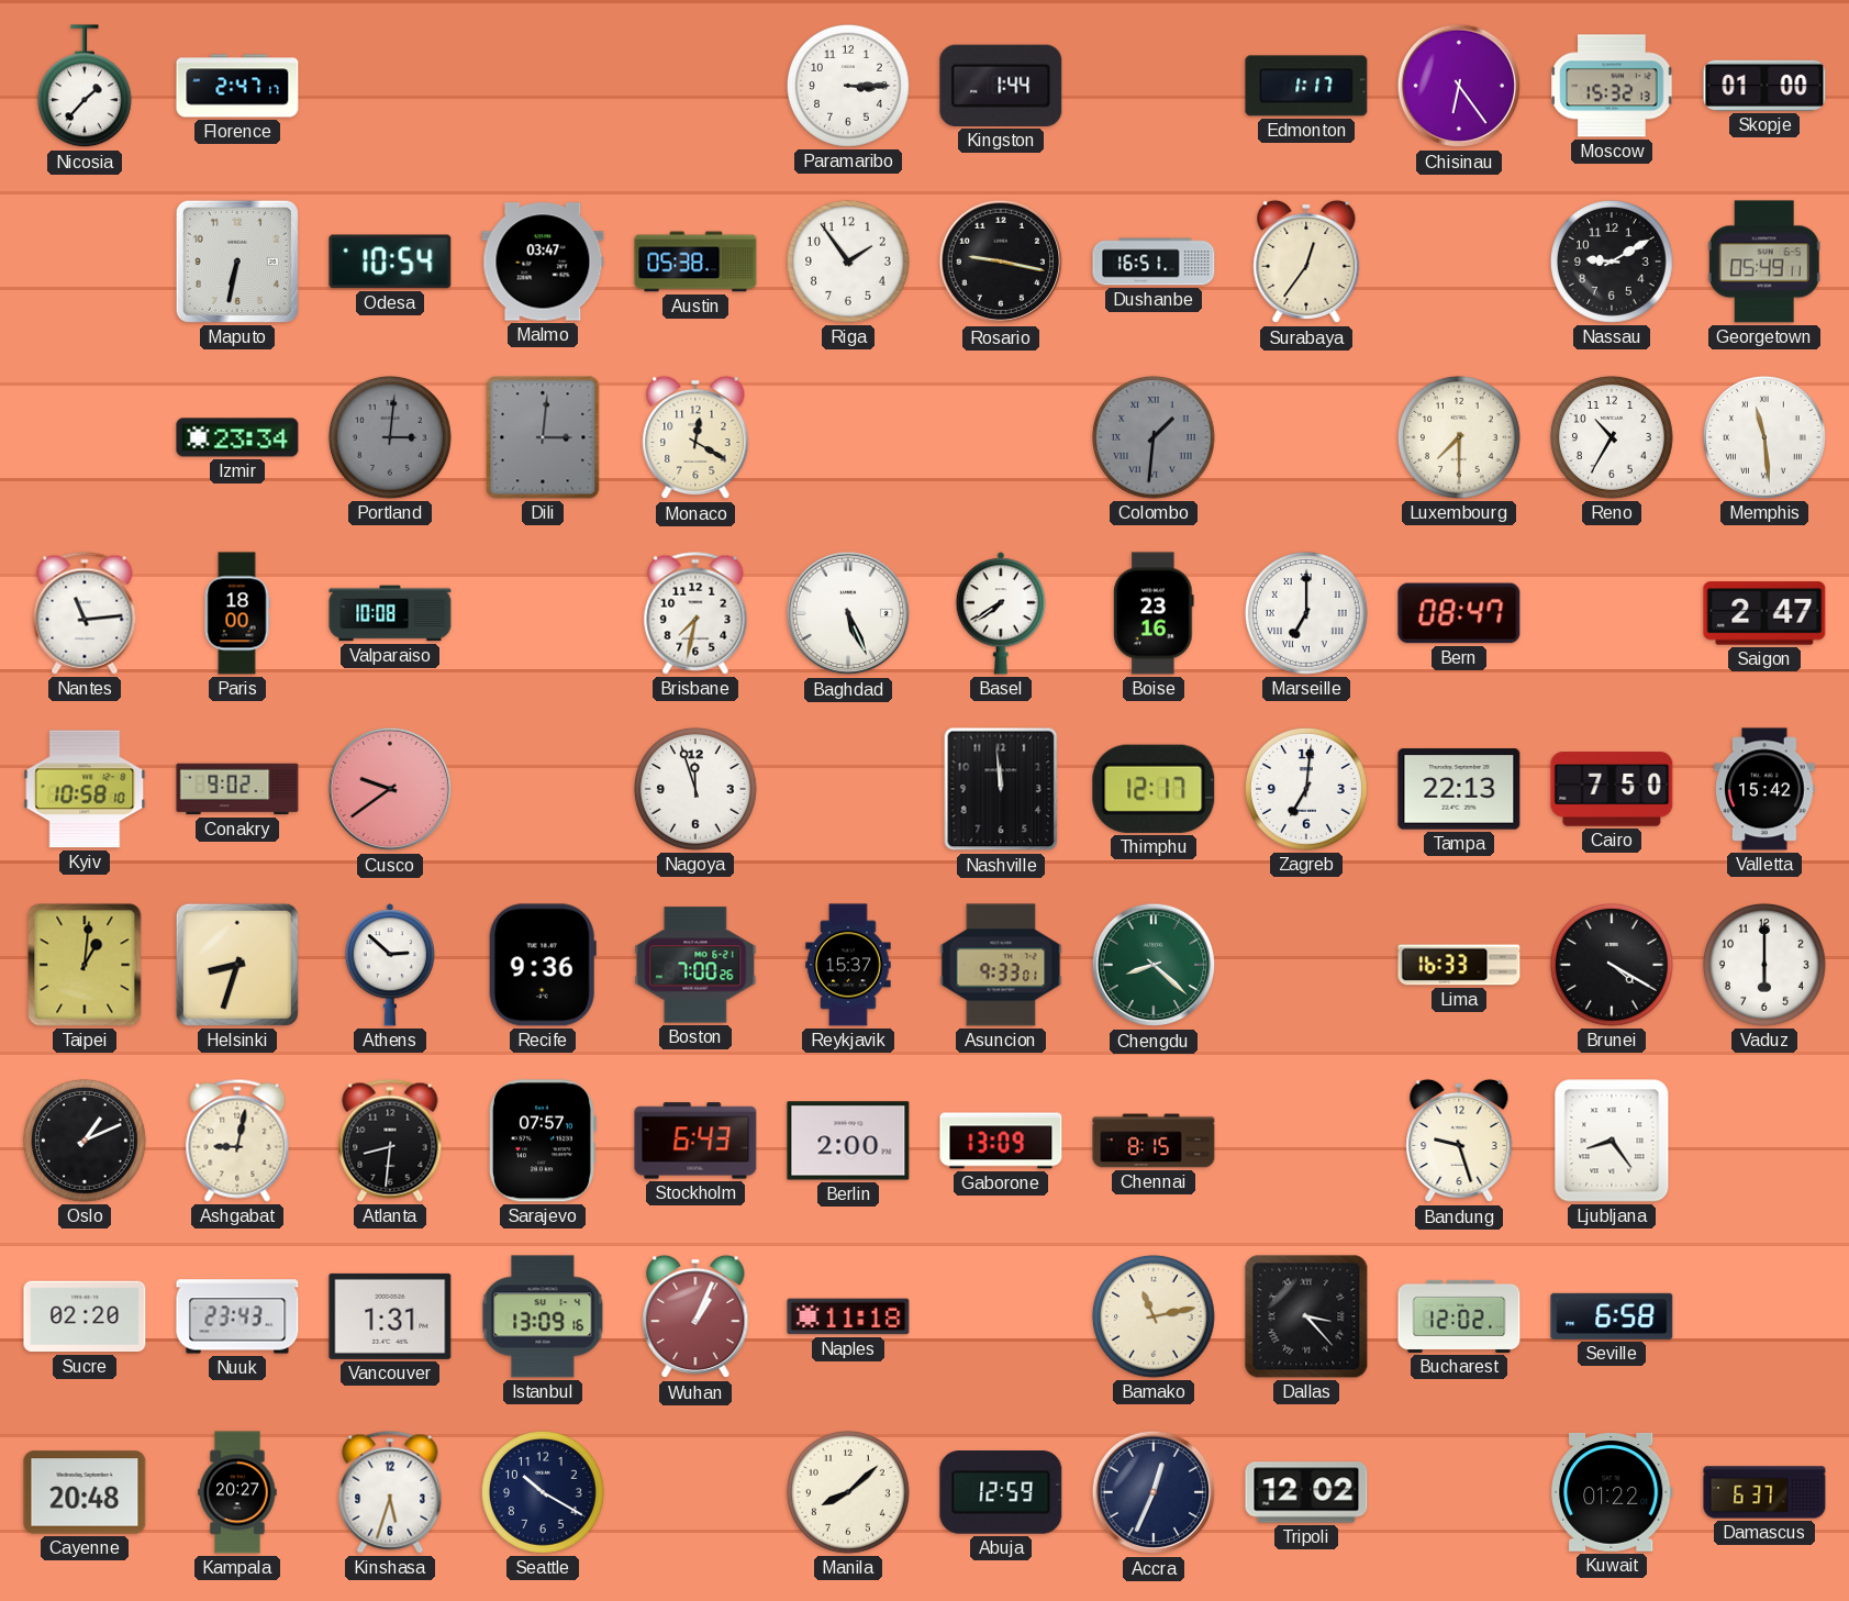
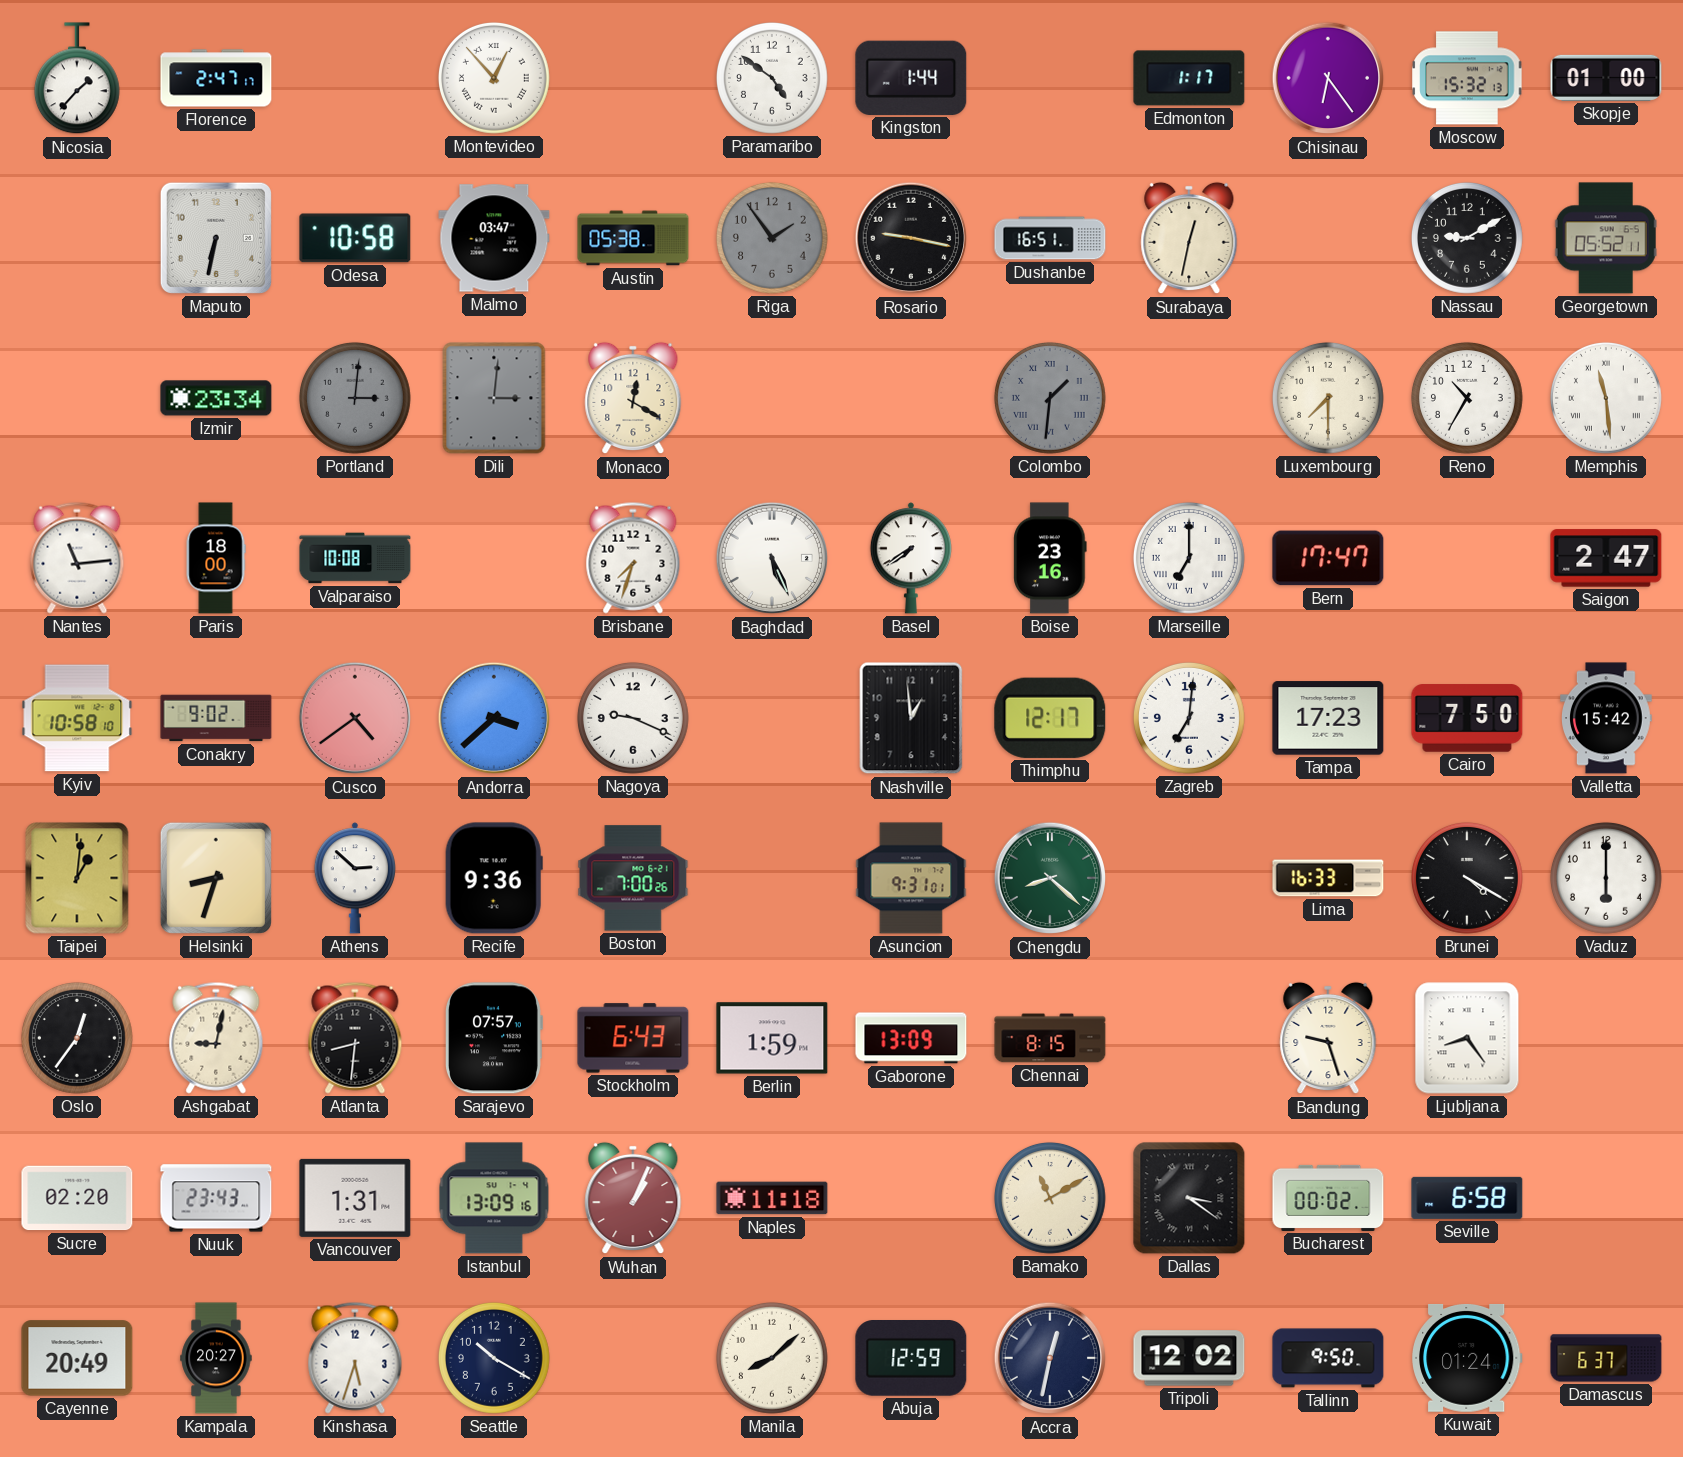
Montevideo: none -> 12:53 (494, 78)
Paramaribo: 3:15 -> 4:51 (772, 78)
Odesa: 10:54 -> 10:58 (355, 238)
Riga dial: white -> grey (772, 238)
Surabaya: 12:36 -> 12:32 (1189, 238)
Georgetown: 05:49 -> 05:52 (1606, 238)
Brisbane: 7:32 -> 7:33 (633, 558)
Bern: 08:47 -> 17:47 (1328, 558)
Cusco: 9:39 -> 4:39 (355, 718)
Andorra: none -> 3:38 (494, 718)
Nagoya: 11:57 -> 9:19 (633, 718)
Nashville: 11:59 -> 12:59 (911, 718)
Tampa: 22:13 -> 17:23 (1328, 718)
Reykjavik: 15:37 -> none (848, 965)
Asuncion: 9:33 -> 9:31 (911, 878)
Oslo: 1:11 -> 12:36 (77, 1038)
Berlin: 2:00 -> 1:59 (772, 1038)
Bamako: 11:13 -> 11:10 (1050, 1198)
Dallas: 3:23 -> 3:21 (1189, 1198)
Bucharest: 12:02 -> 00:02 (1328, 1198)
Cayenne: 20:48 -> 20:49 (77, 1358)
Accra: 12:34 -> 12:32 (1050, 1358)
Tallinn: none -> 9:50 (1328, 1358)
Kuwait: 01:22 -> 01:24 (1467, 1358)
